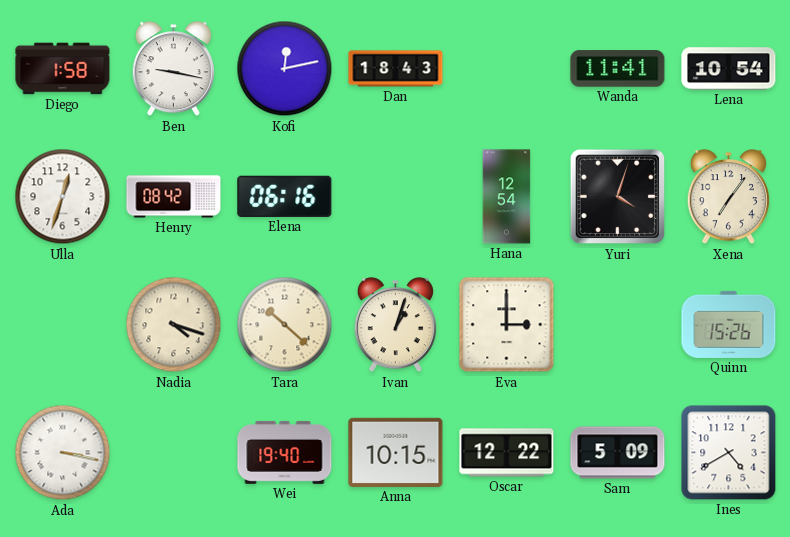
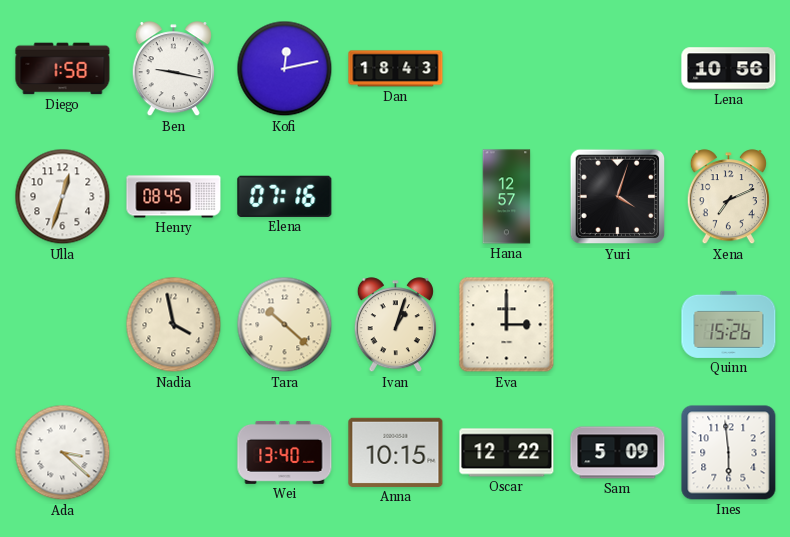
Wanda: 11:41 -> none (618, 69)
Lena: 10:54 -> 10:56 (729, 69)
Henry: 08:42 -> 08:45 (174, 197)
Elena: 06:16 -> 07:16 (285, 196)
Hana: 12:54 -> 12:57 (507, 197)
Xena: 7:06 -> 7:11 (728, 197)
Nadia: 4:18 -> 3:58 (174, 325)
Ada: 3:17 -> 3:22 (63, 453)
Wei: 19:40 -> 13:40 (285, 452)
Ines: 4:40 -> 5:59 (729, 453)
